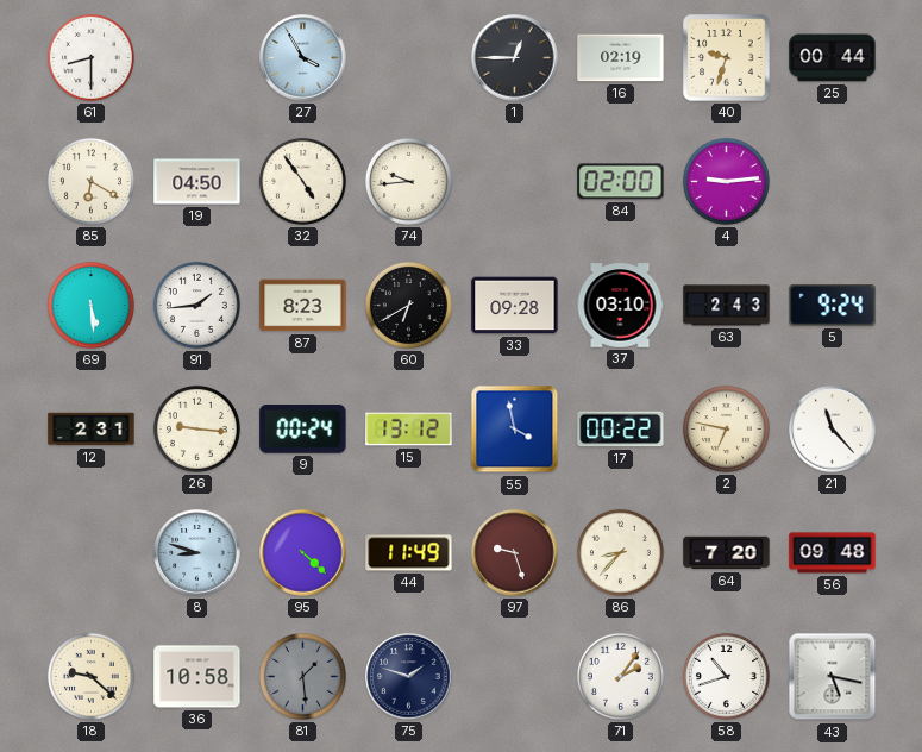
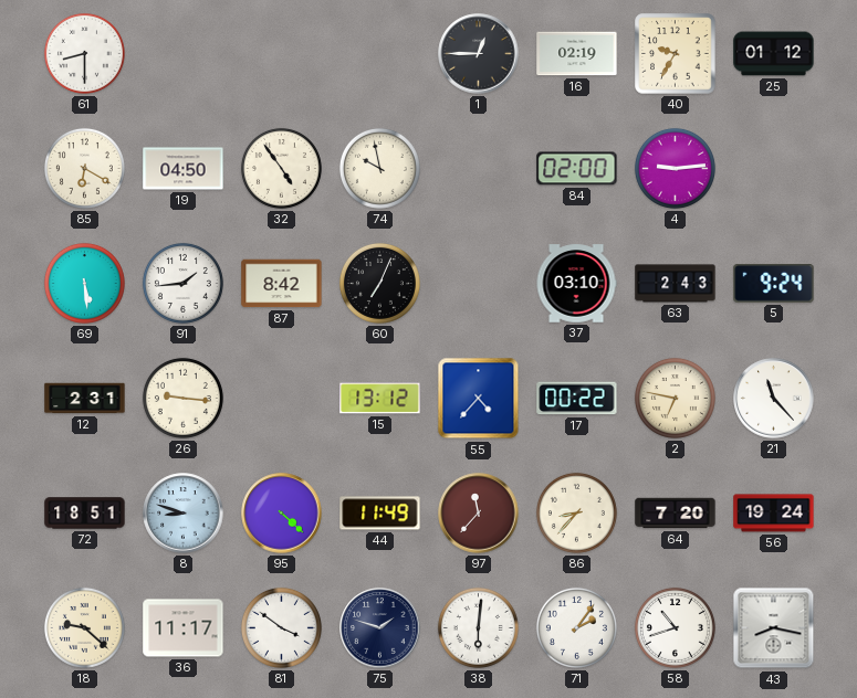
27: 3:55 -> none (303, 58)
40: 9:33 -> 9:35 (676, 54)
25: 00:44 -> 01:12 (774, 54)
74: 9:44 -> 9:58 (379, 168)
87: 8:23 -> 8:42 (282, 284)
60: 6:40 -> 7:04 (379, 283)
33: 09:28 -> none (515, 306)
9: 00:24 -> none (303, 430)
55: 3:58 -> 4:37 (479, 399)
72: none -> 18:51 (85, 514)
97: 9:27 -> 11:37 (479, 514)
56: 09:48 -> 19:24 (774, 514)
36: 10:58 -> 11:17 (184, 628)
81: 1:29 -> 3:51 (281, 627)
81 dial: grey -> white (281, 627)
38: none -> 6:01 (478, 627)
43: 5:17 -> 8:17 (774, 628)
